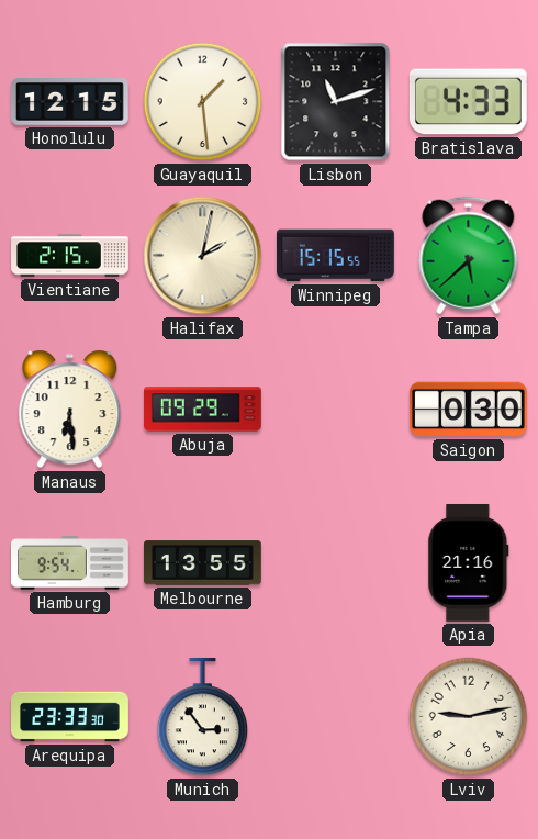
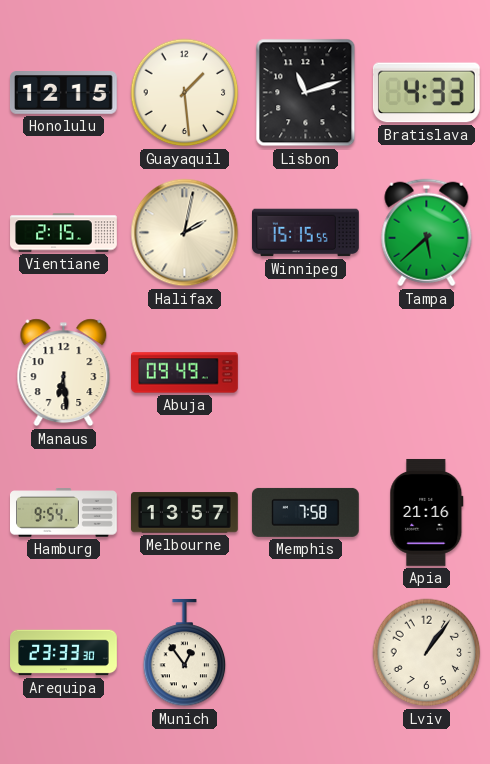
Abuja: 09:29 -> 09:49 (185, 373)
Saigon: 0:30 -> none (469, 410)
Melbourne: 13:55 -> 13:57 (185, 513)
Memphis: none -> 7:58 (305, 512)
Munich: 2:54 -> 12:54 (185, 653)
Lviv: 9:13 -> 1:06 (427, 653)
